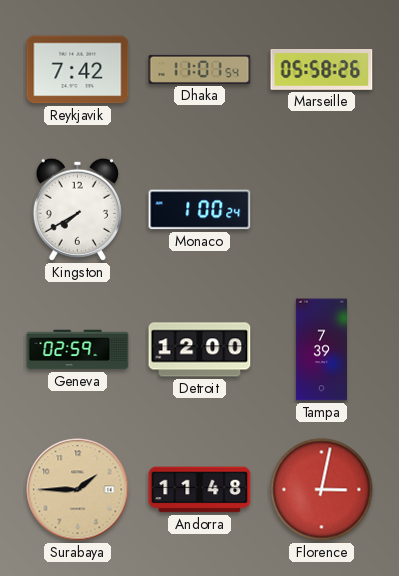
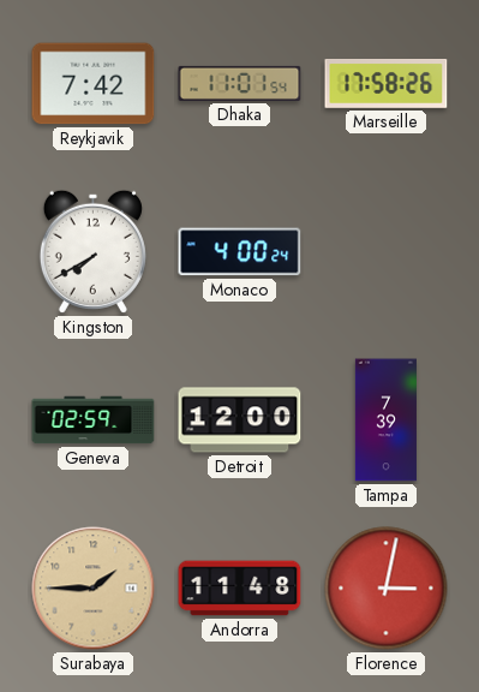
Marseille: 05:58 -> 17:58 (387, 84)
Monaco: 1:00 -> 4:00 (240, 252)
